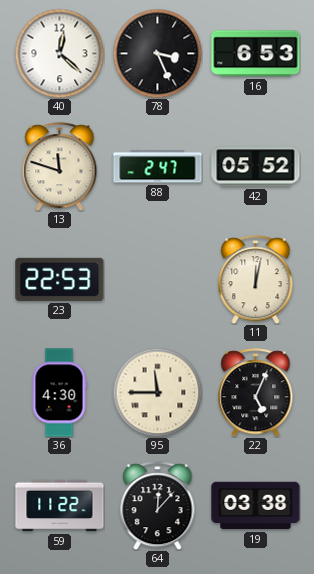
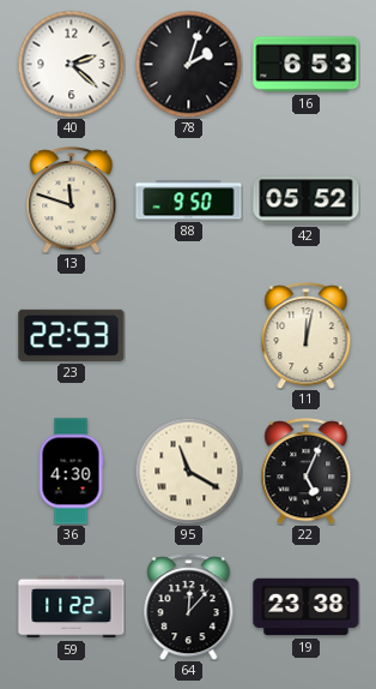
40: 12:22 -> 2:22 (71, 64)
78: 3:26 -> 2:03 (188, 64)
88: 2:47 -> 9:50 (189, 200)
95: 11:45 -> 11:20 (188, 471)
19: 03:38 -> 23:38 (307, 607)
